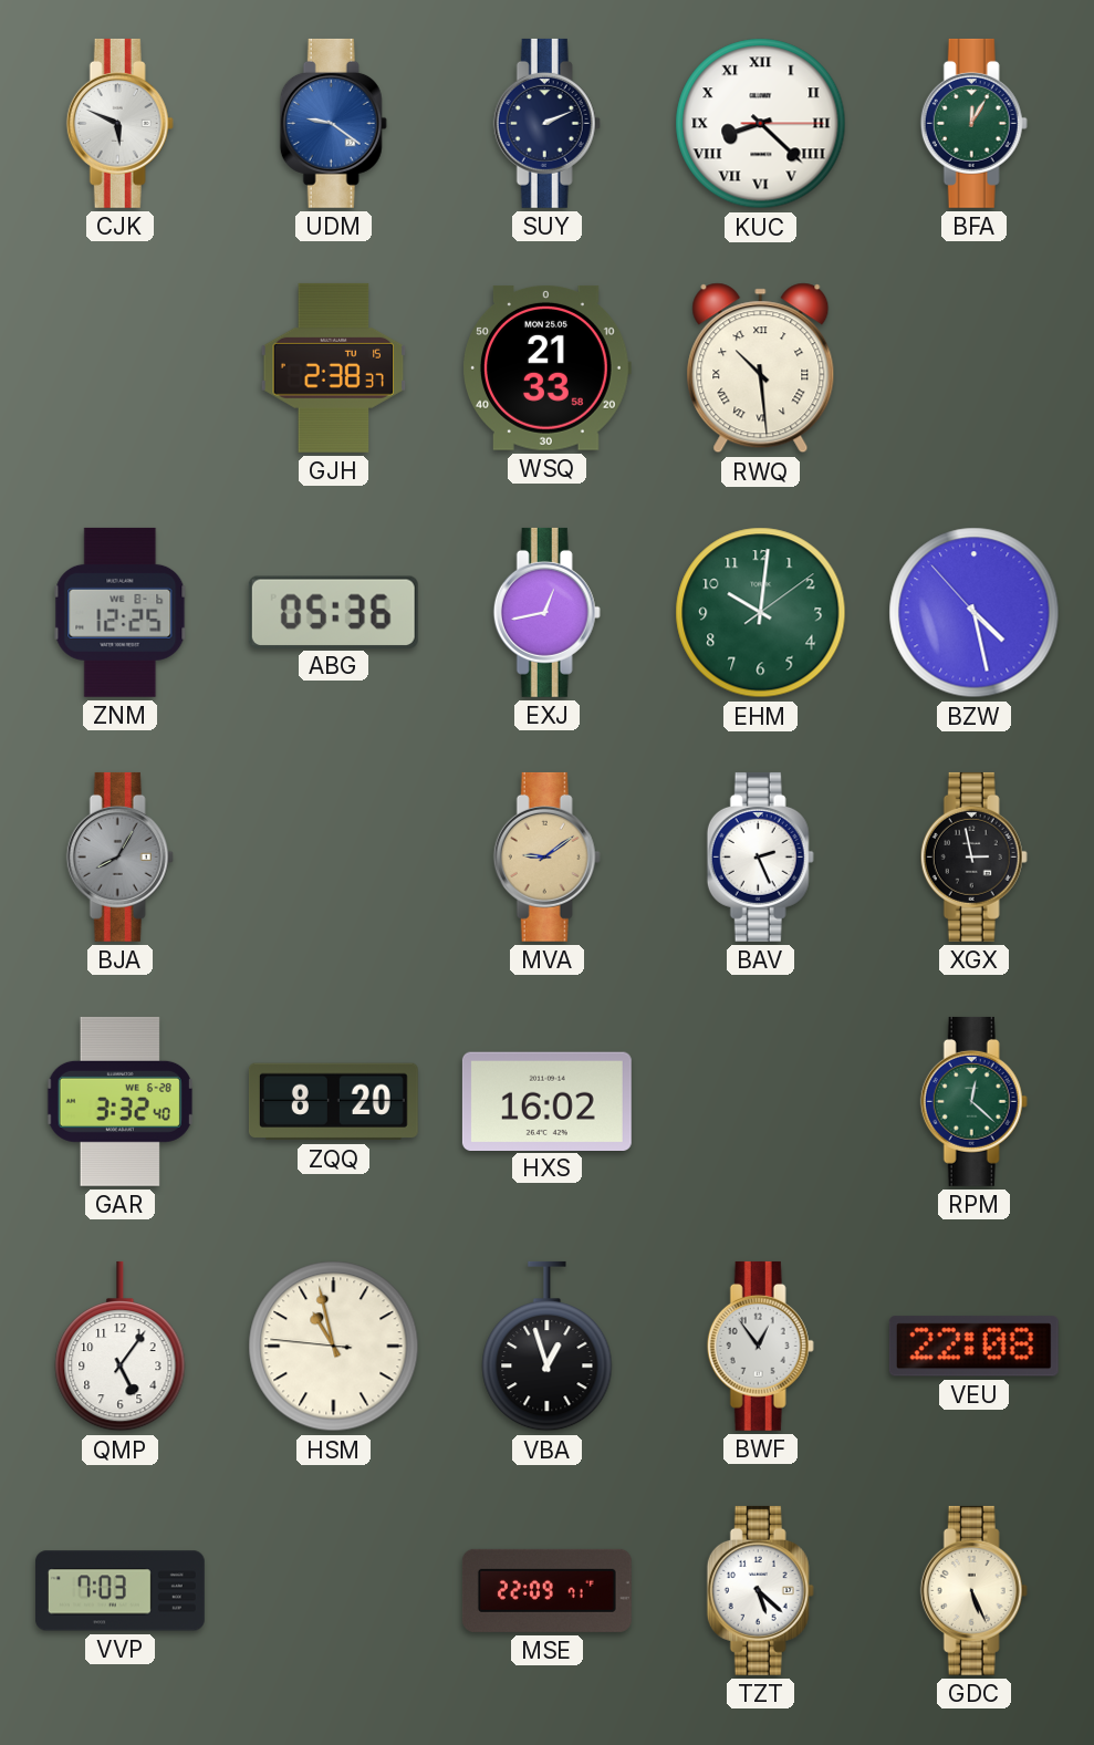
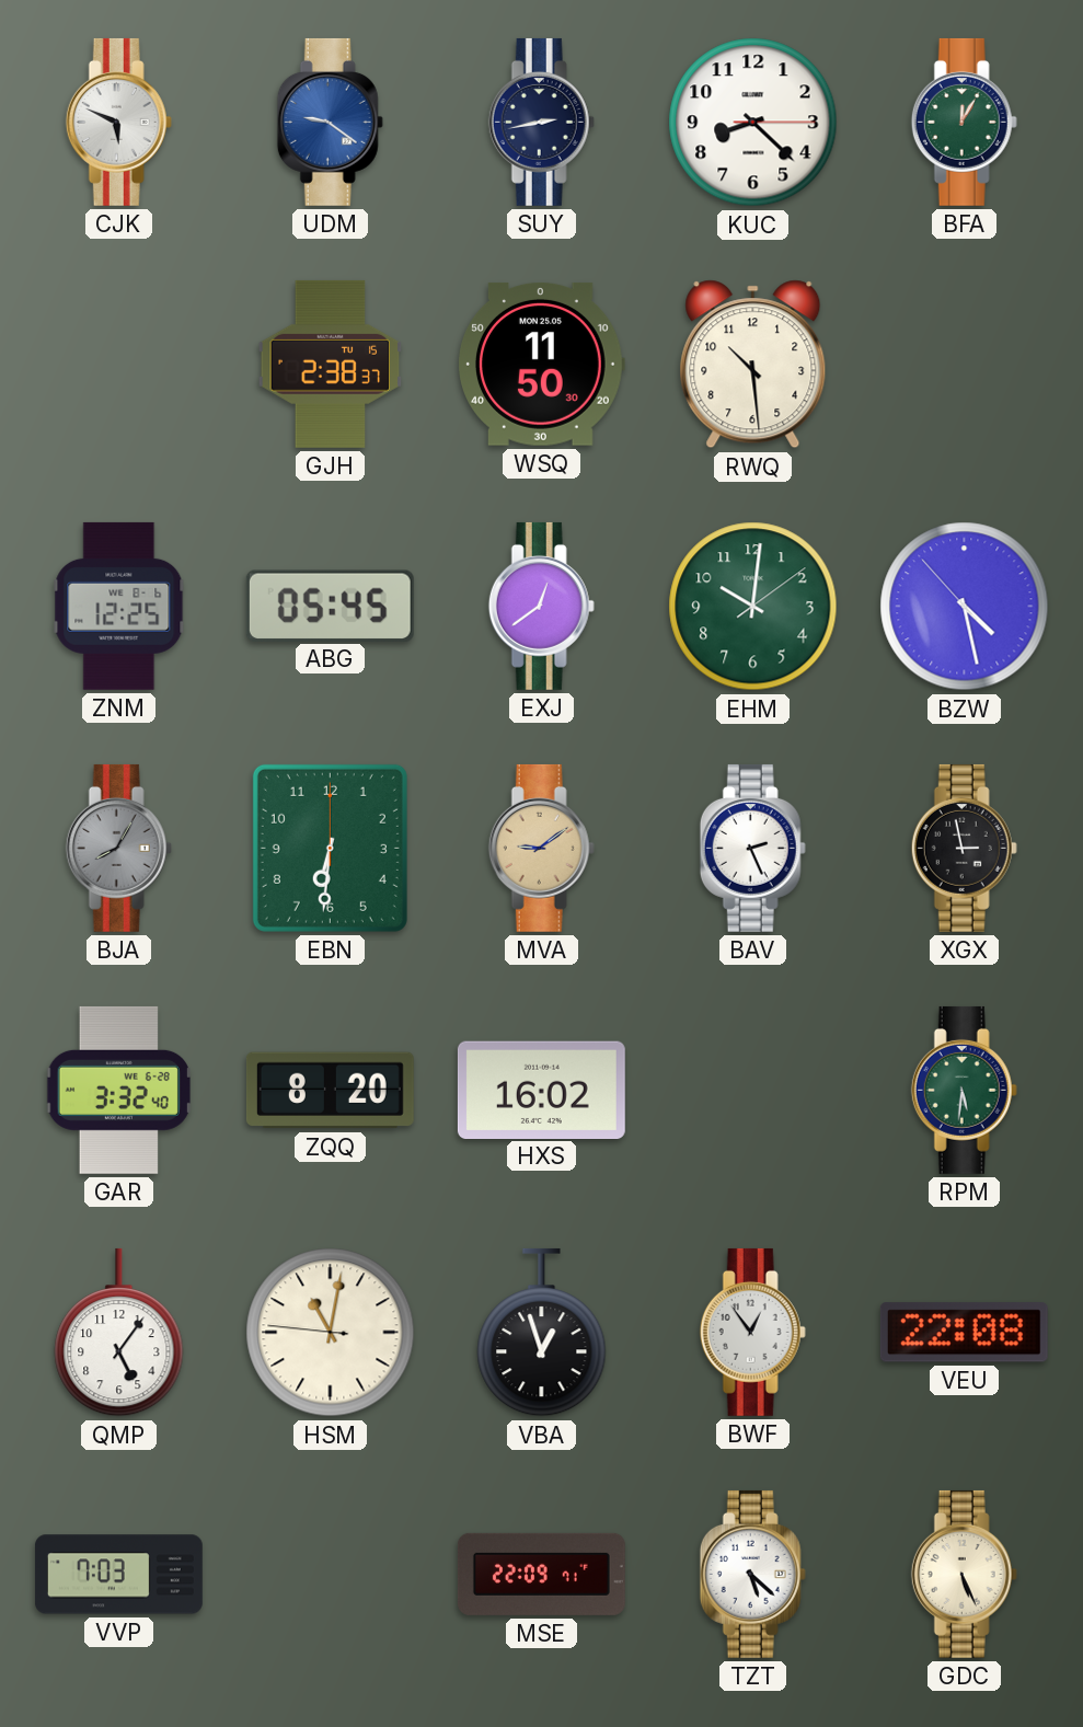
SUY: 2:11 -> 2:43 (541, 122)
KUC numerals: Roman -> Arabic (753, 123)
WSQ: 21:33 -> 11:50 (541, 364)
RWQ numerals: Roman -> Arabic (753, 365)
ABG: 05:36 -> 05:45 (330, 606)
EXJ: 12:43 -> 12:39 (541, 606)
EBN: none -> 6:31 (330, 848)
RPM: 12:22 -> 5:31 (964, 1090)
HSM: 10:57 -> 11:01 (331, 1333)
